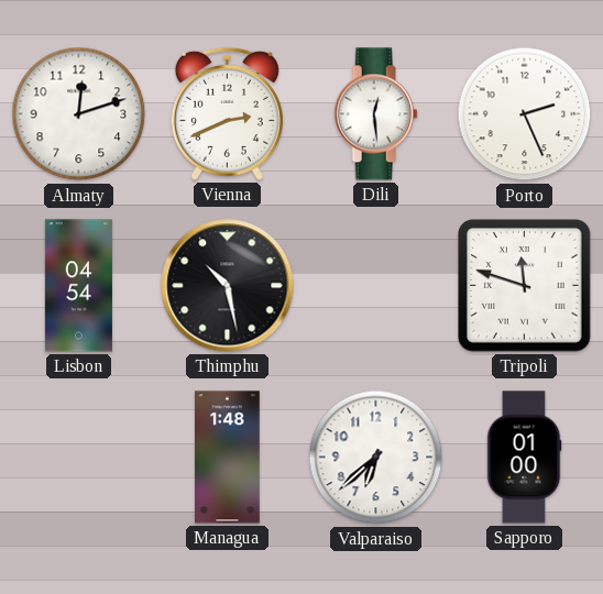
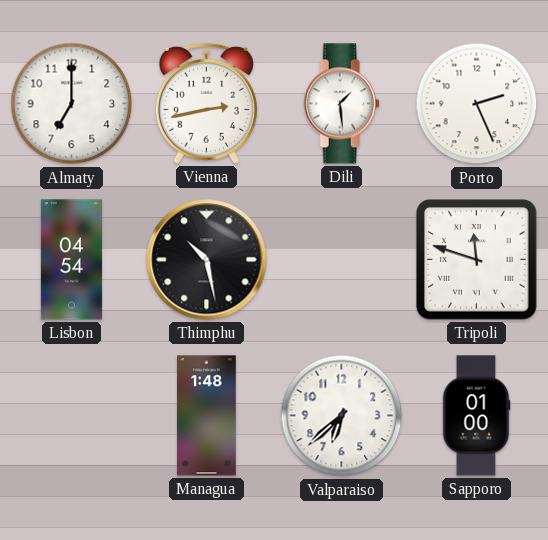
Almaty: 12:12 -> 7:00 (72, 104)
Vienna: 2:41 -> 2:43 (206, 103)
Dili: 12:29 -> 1:29 (341, 104)
